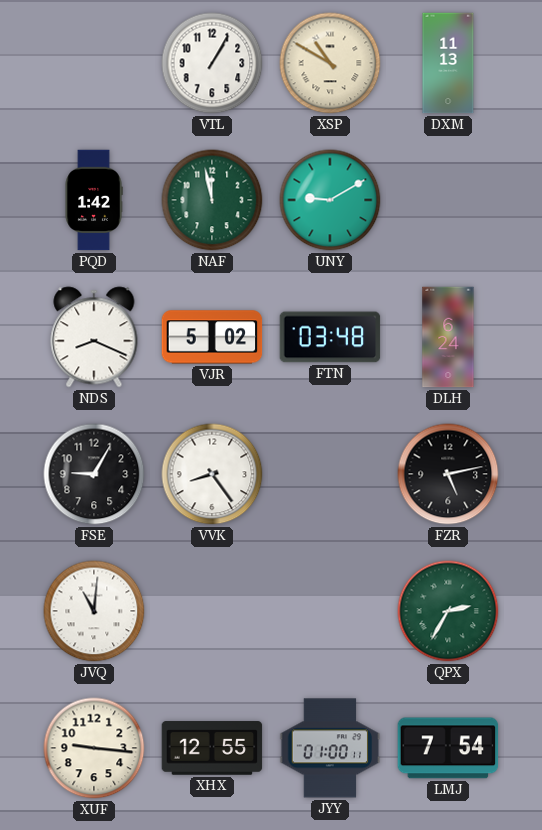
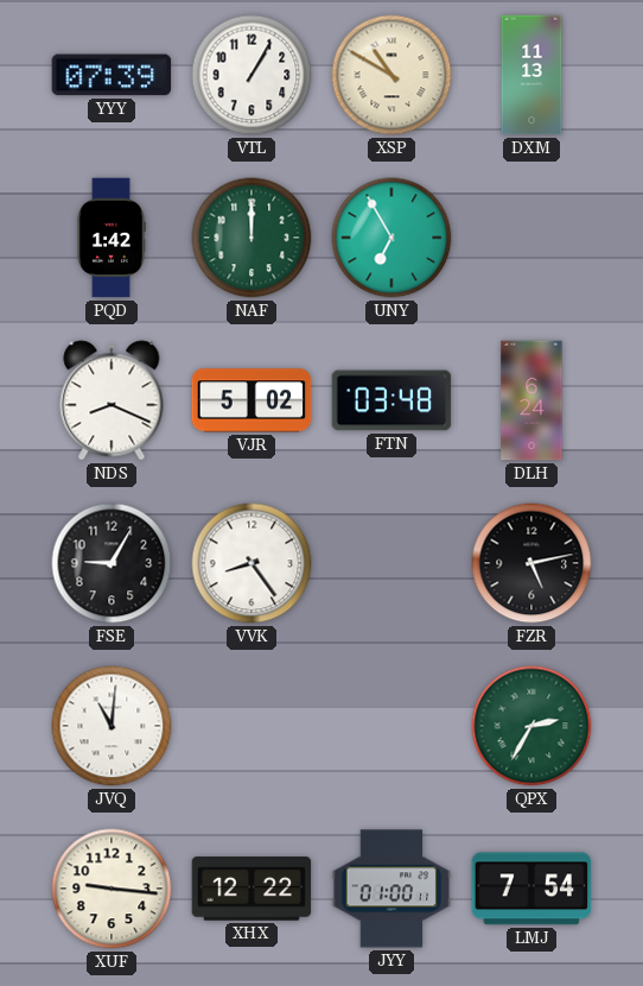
YYY: none -> 07:39 (112, 75)
NAF: 11:58 -> 12:00 (252, 238)
UNY: 9:10 -> 6:55 (391, 238)
XHX: 12:55 -> 12:22 (252, 889)
